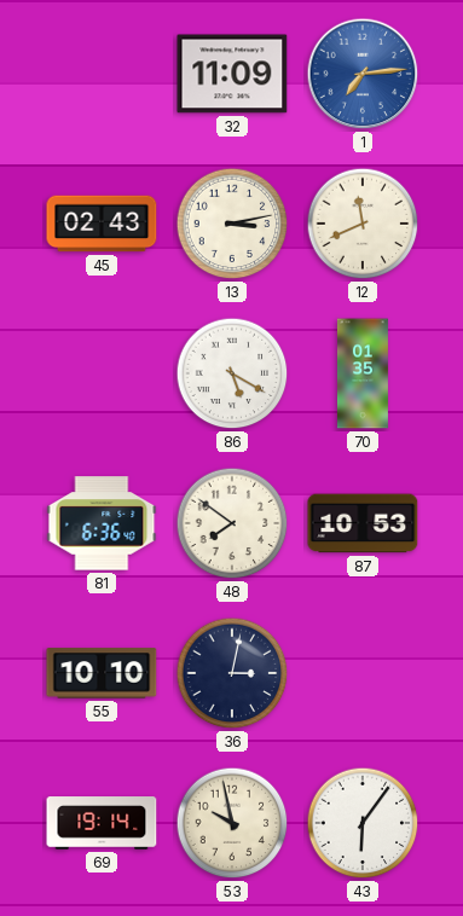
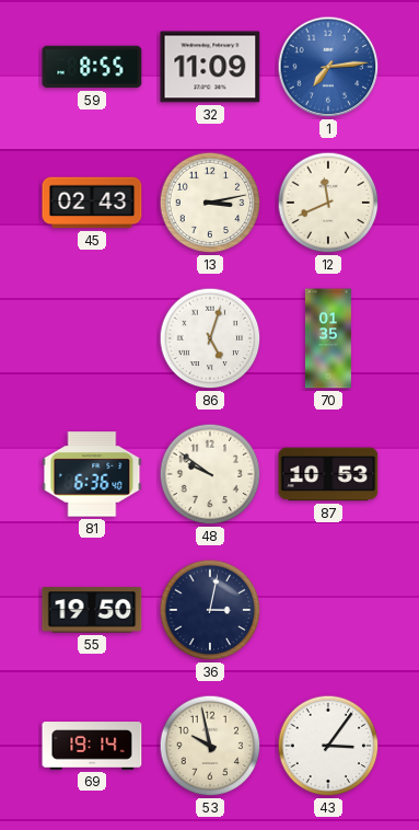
59: none -> 8:55 (92, 67)
86: 5:20 -> 5:03 (210, 338)
48: 7:51 -> 9:51 (210, 474)
55: 10:10 -> 19:50 (92, 610)
43: 6:06 -> 3:06 (328, 746)
